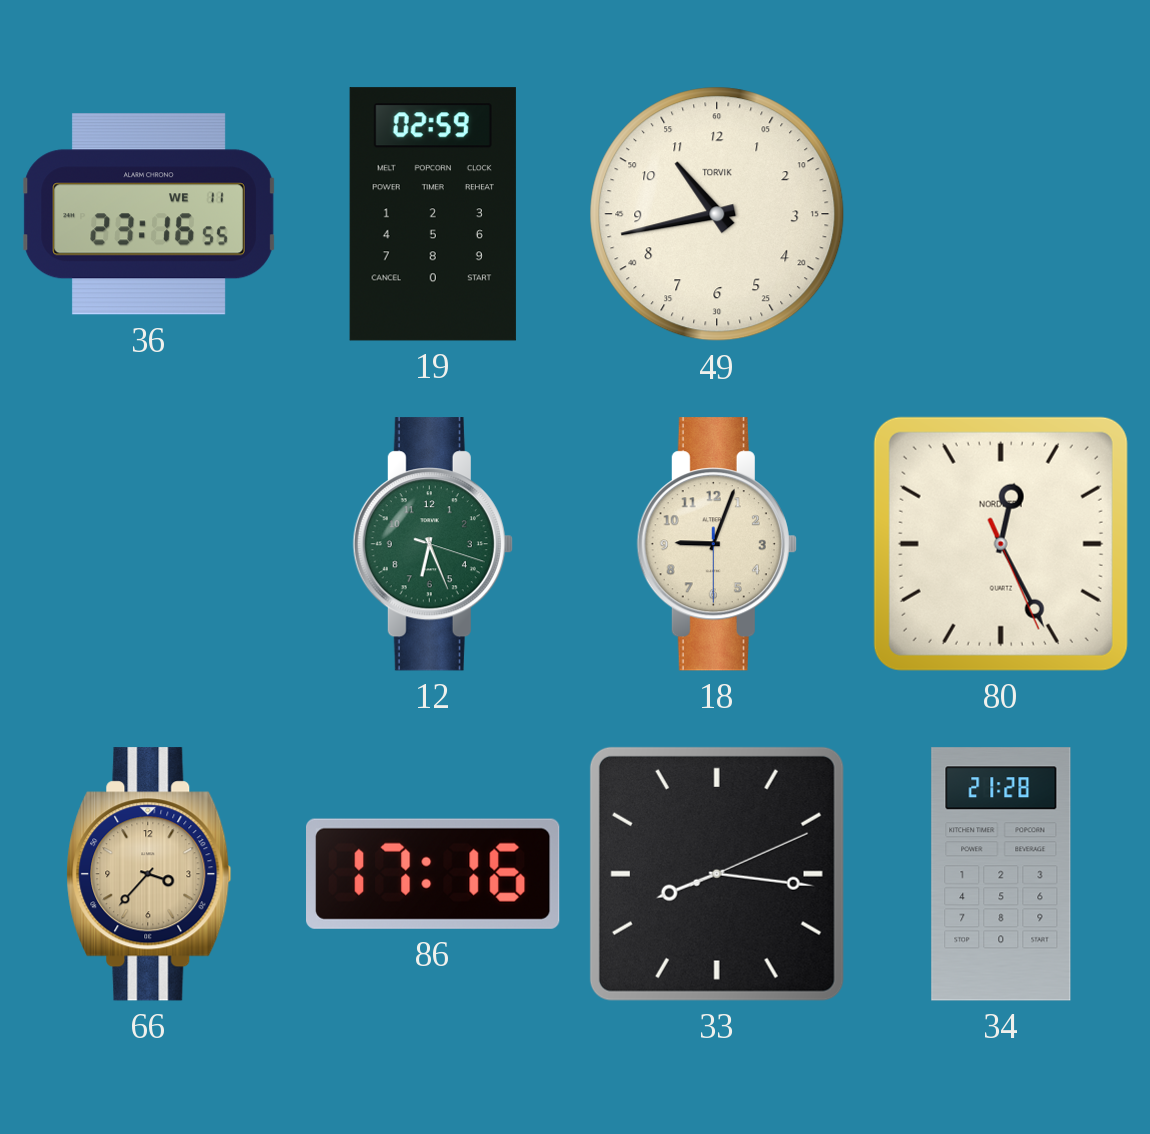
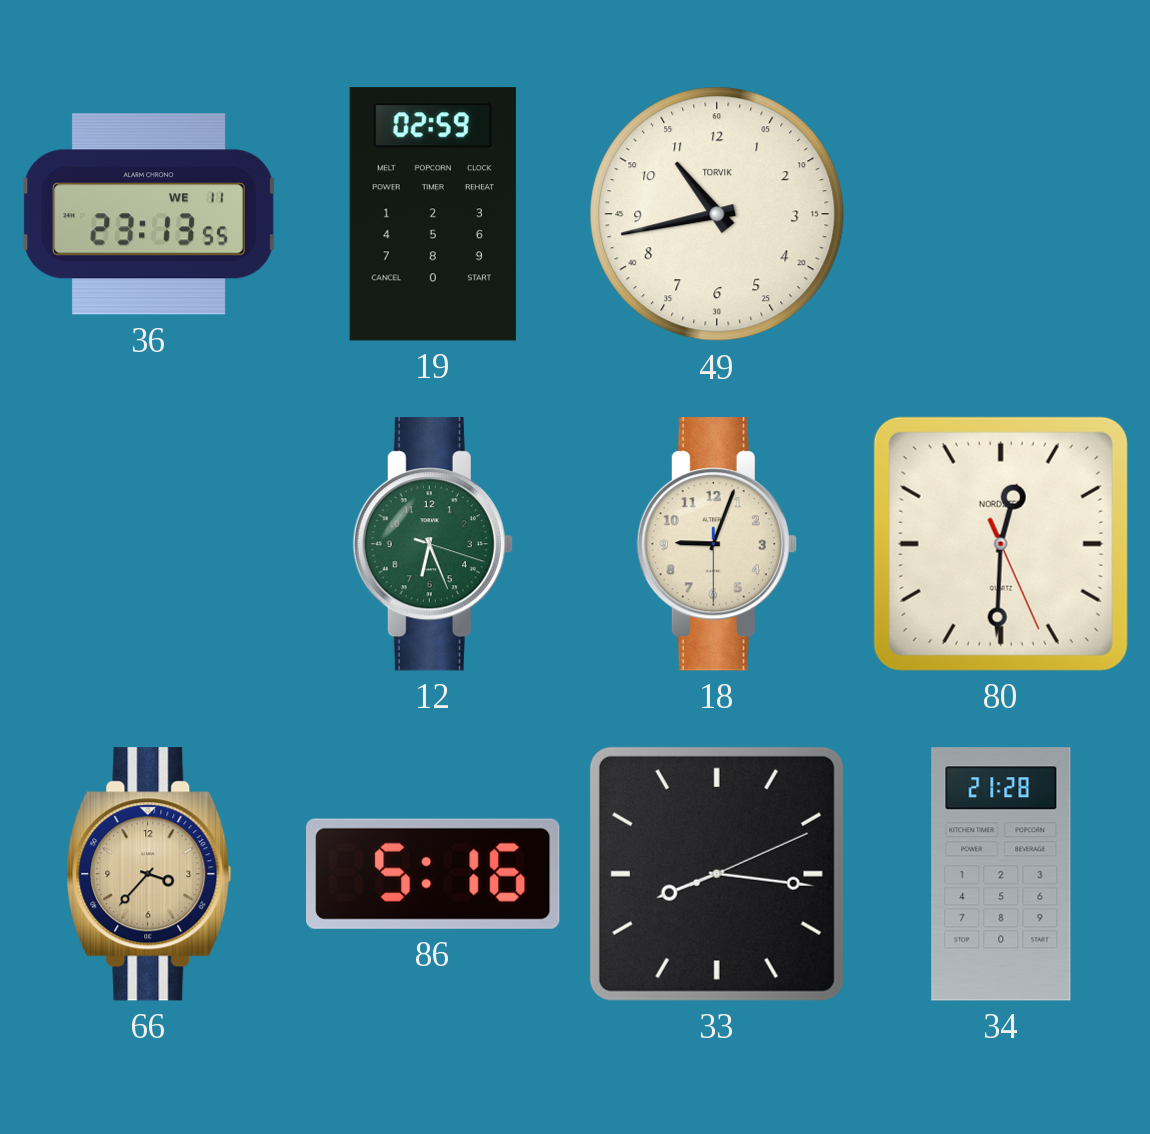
36: 23:16 -> 23:13 (149, 214)
80: 12:25 -> 12:30 (1001, 544)
86: 17:16 -> 5:16 (434, 874)
